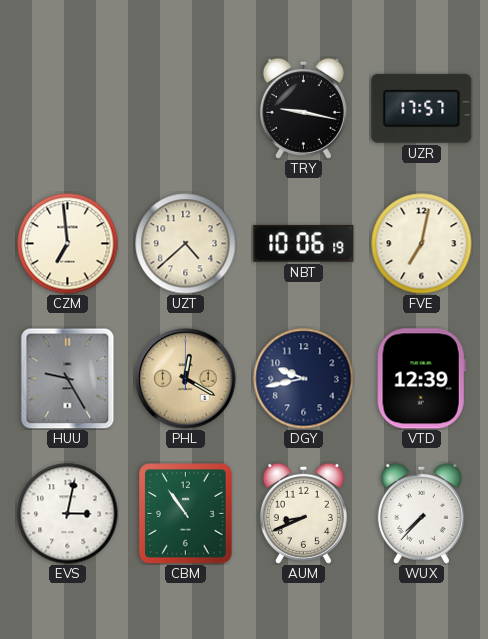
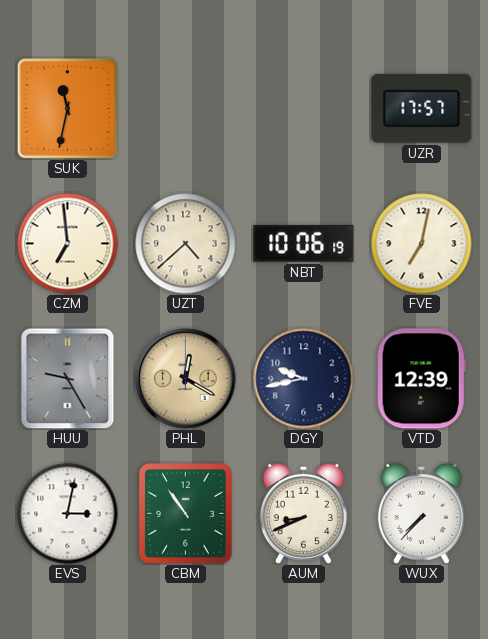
SUK: none -> 11:32 (67, 108)
TRY: 9:17 -> none (303, 108)
